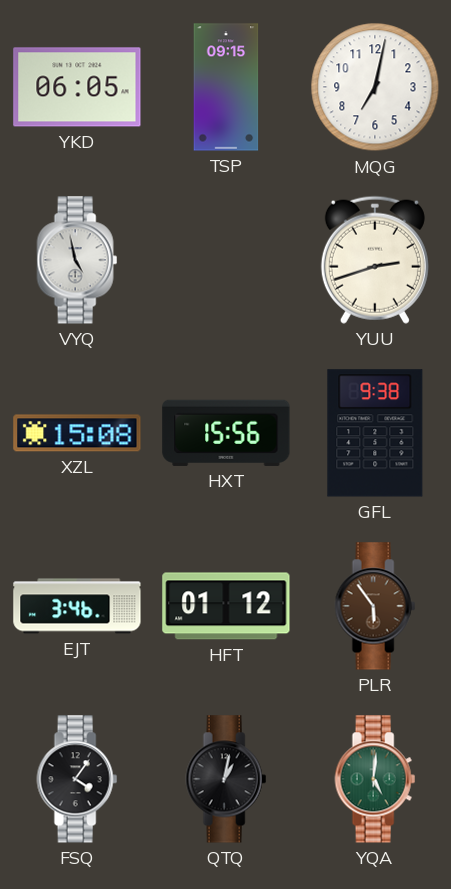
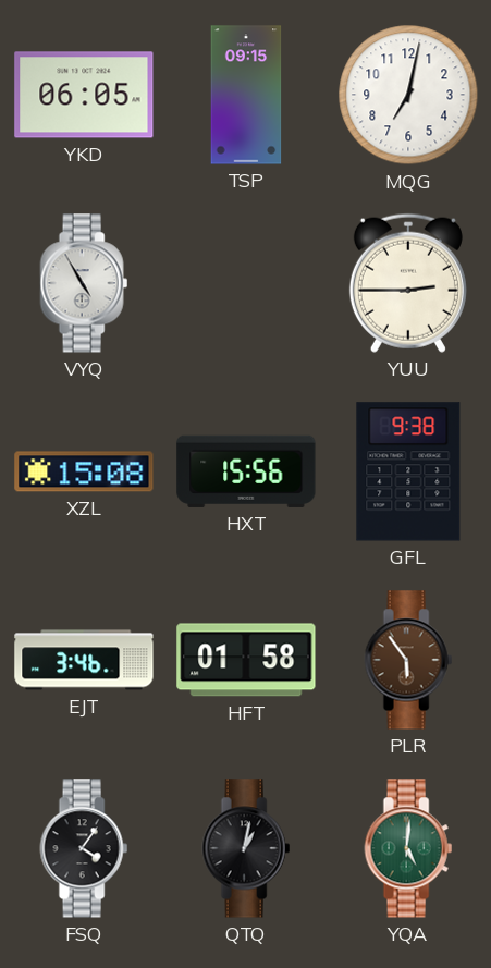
VYQ: 4:58 -> 4:55 (84, 283)
YUU: 2:42 -> 2:45 (408, 283)
HFT: 01:12 -> 01:58 (246, 660)
